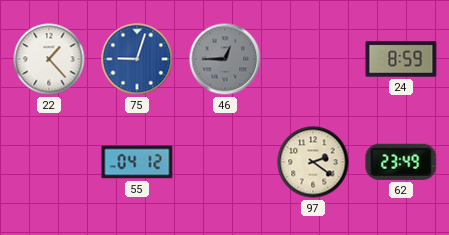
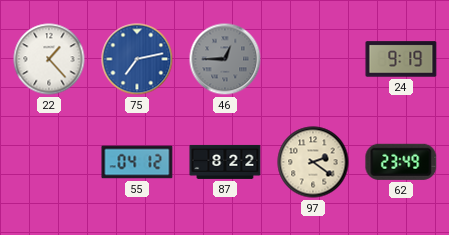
75: 9:03 -> 7:13 (137, 59)
24: 8:59 -> 9:19 (401, 59)
87: none -> 8:22 (225, 162)
